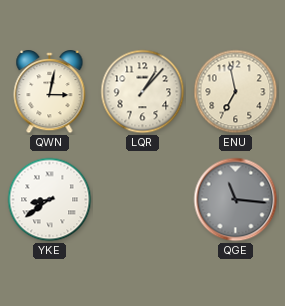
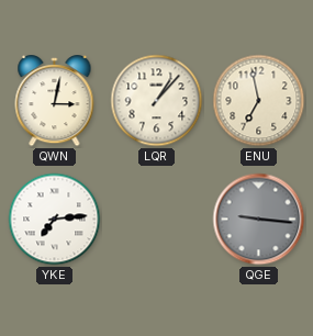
YKE: 8:39 -> 7:14 (55, 220)
QGE: 11:16 -> 9:16 (259, 220)
